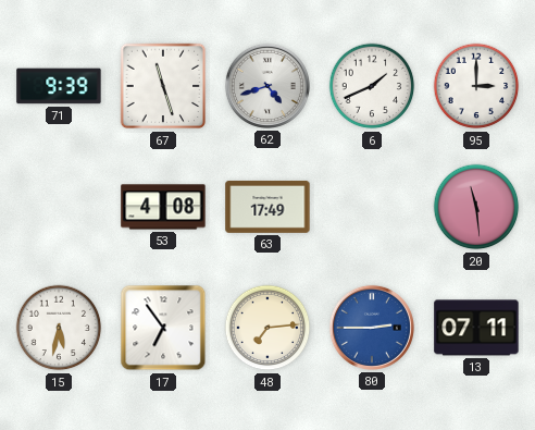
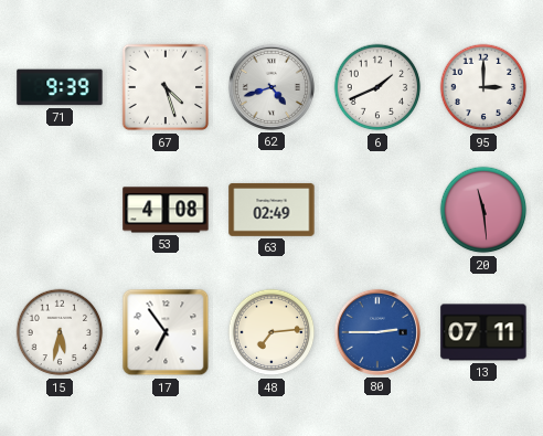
67: 11:27 -> 4:27 (166, 87)
63: 17:49 -> 02:49 (271, 210)
